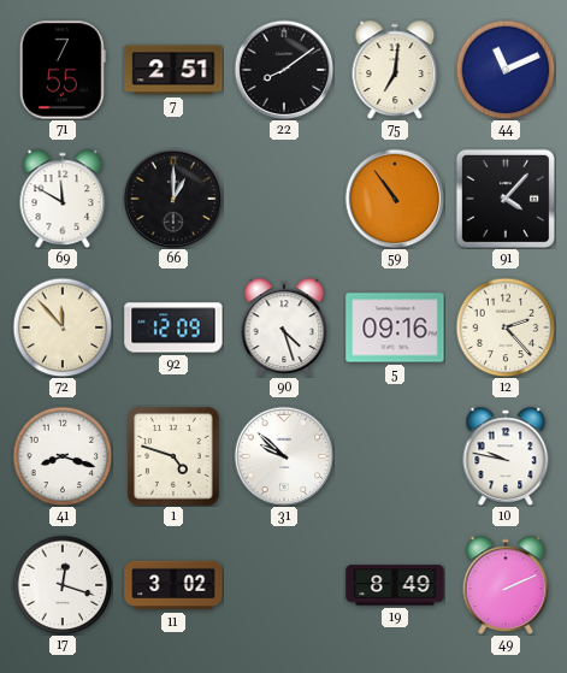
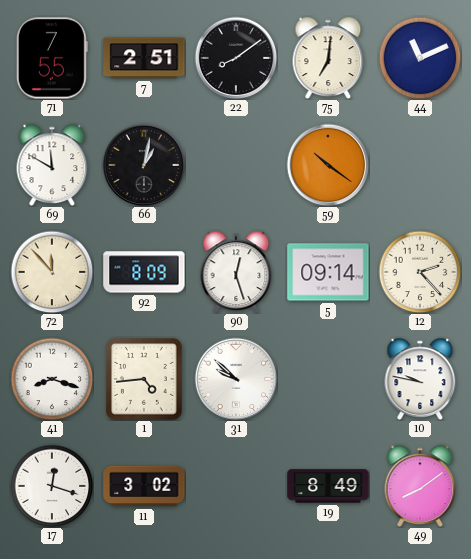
66: 1:00 -> 1:02 (144, 165)
59: 10:54 -> 10:21 (328, 165)
91: 4:07 -> none (504, 197)
92: 12:09 -> 8:09 (144, 272)
90: 4:27 -> 12:27 (236, 271)
5: 09:16 -> 09:14 (328, 272)
1: 4:48 -> 4:44 (145, 380)
49: 2:11 -> 8:09 (420, 485)
